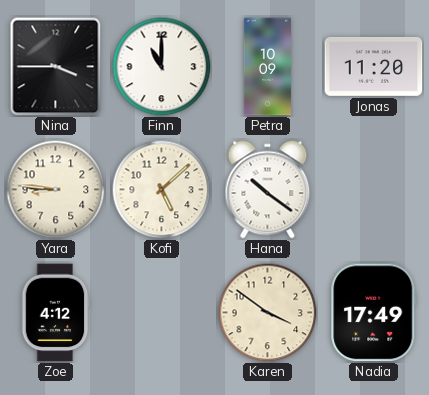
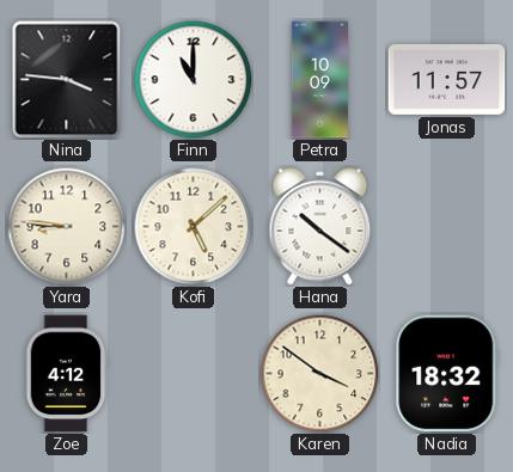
Nina: 3:45 -> 3:46 (67, 80)
Jonas: 11:20 -> 11:57 (447, 80)
Nadia: 17:49 -> 18:32 (447, 374)
